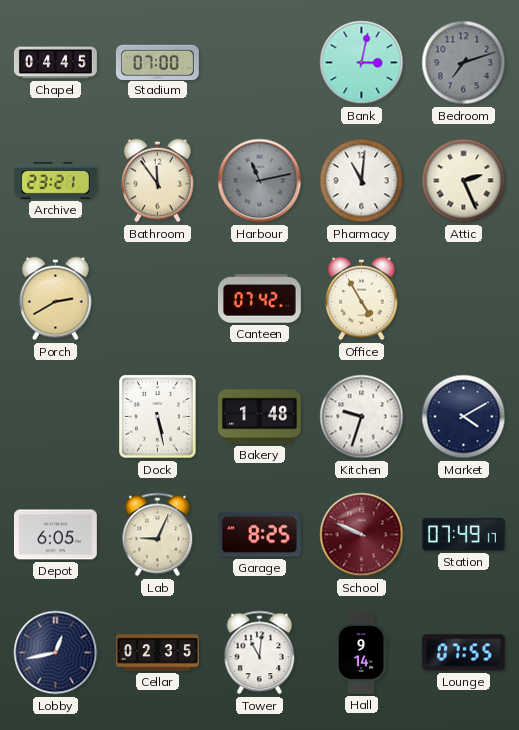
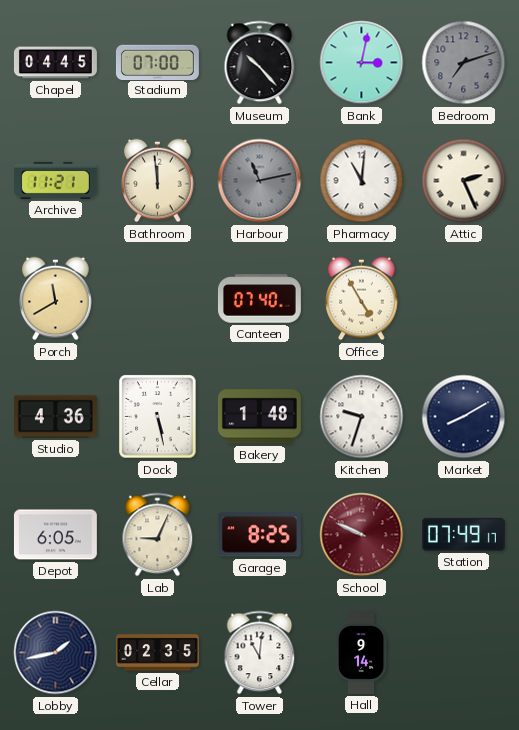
Museum: none -> 10:23 (260, 63)
Archive: 23:21 -> 11:21 (55, 180)
Bathroom: 11:54 -> 11:59 (158, 181)
Porch: 2:40 -> 11:40 (56, 299)
Canteen: 07:42 -> 07:40 (259, 299)
Studio: none -> 4:36 (55, 417)
Market: 4:10 -> 8:10 (464, 417)
Lobby: 12:43 -> 1:43 (56, 653)
Lounge: 07:55 -> none (463, 653)
